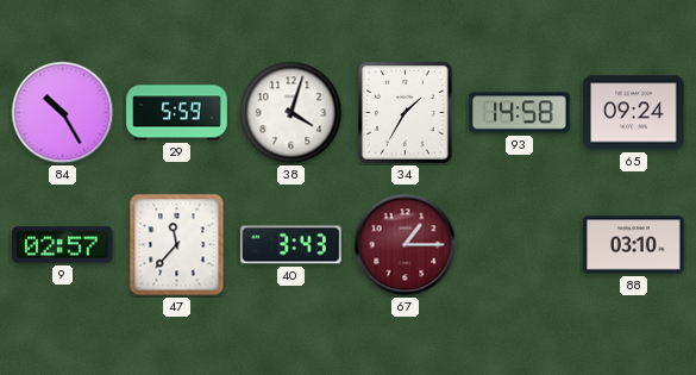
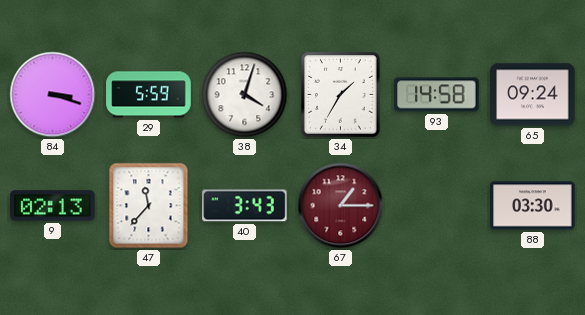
84: 10:25 -> 3:18 (53, 95)
9: 02:57 -> 02:13 (53, 206)
88: 03:10 -> 03:30 (533, 206)
